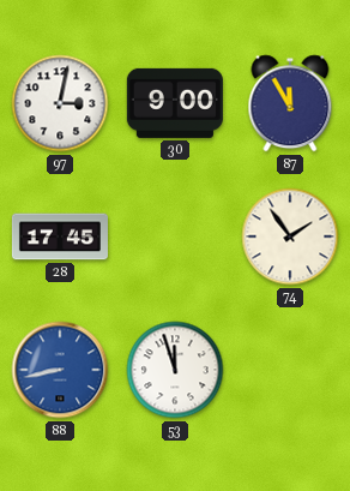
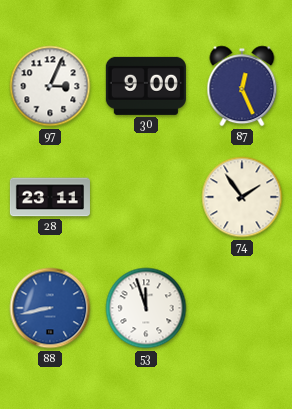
97: 3:02 -> 3:04 (50, 86)
87: 11:55 -> 12:26 (242, 86)
28: 17:45 -> 23:11 (50, 197)
